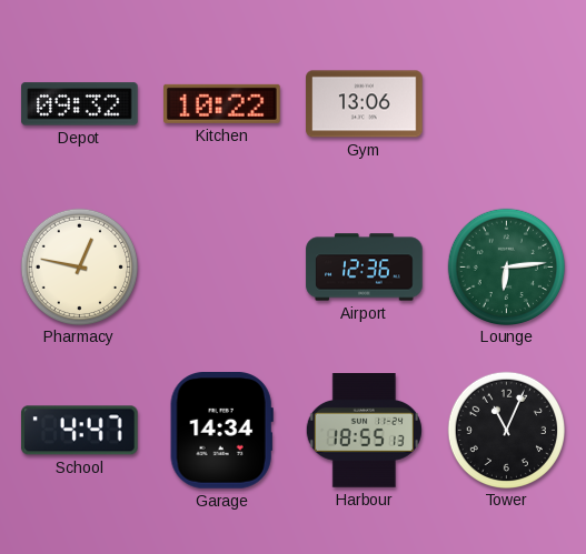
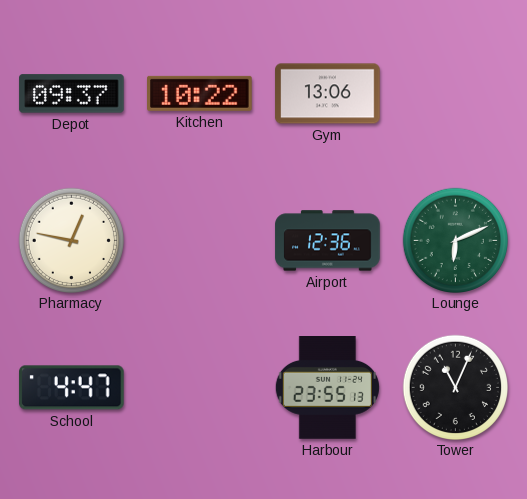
Depot: 09:32 -> 09:37 (72, 94)
Lounge: 6:14 -> 6:11 (455, 240)
Garage: 14:34 -> none (221, 431)
Harbour: 18:55 -> 23:55 (327, 388)
